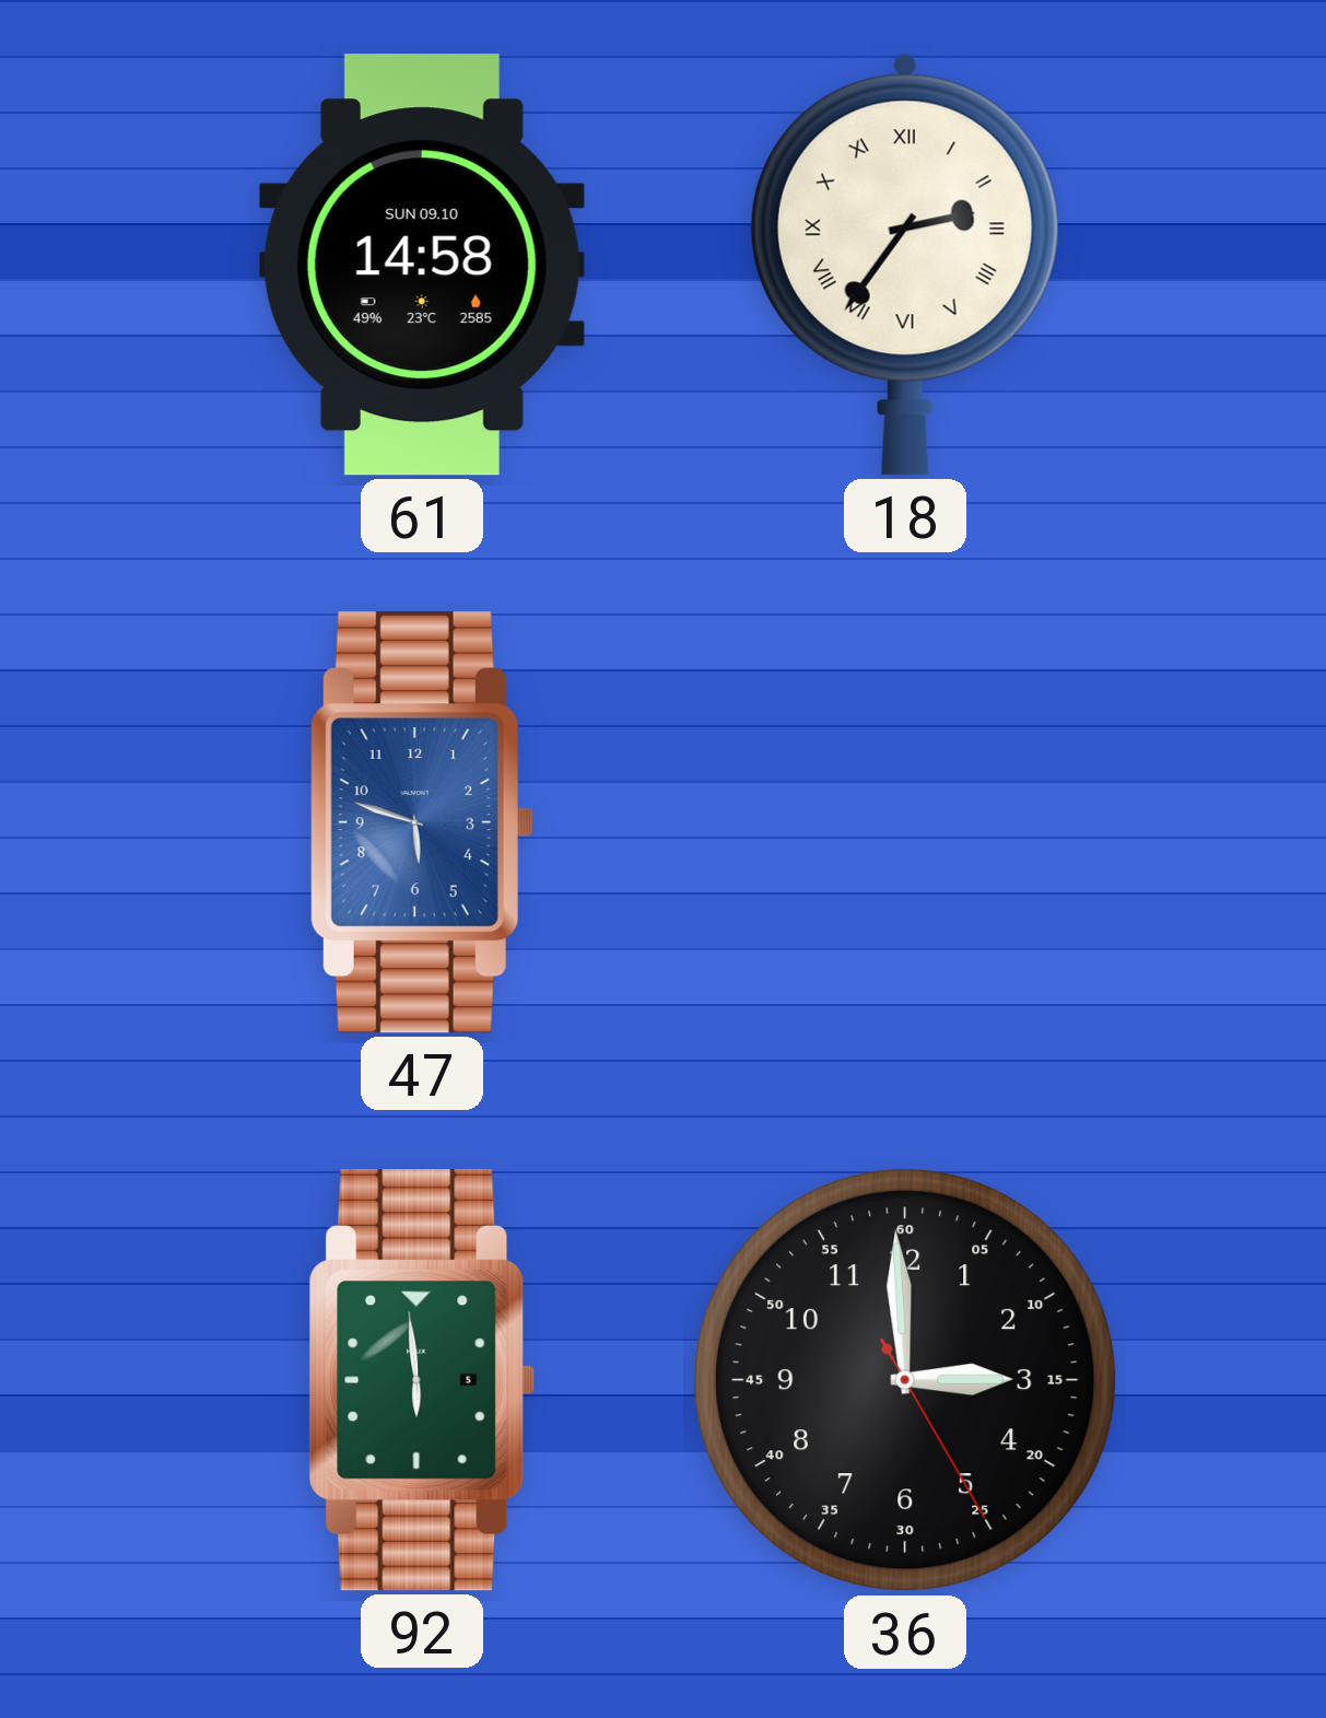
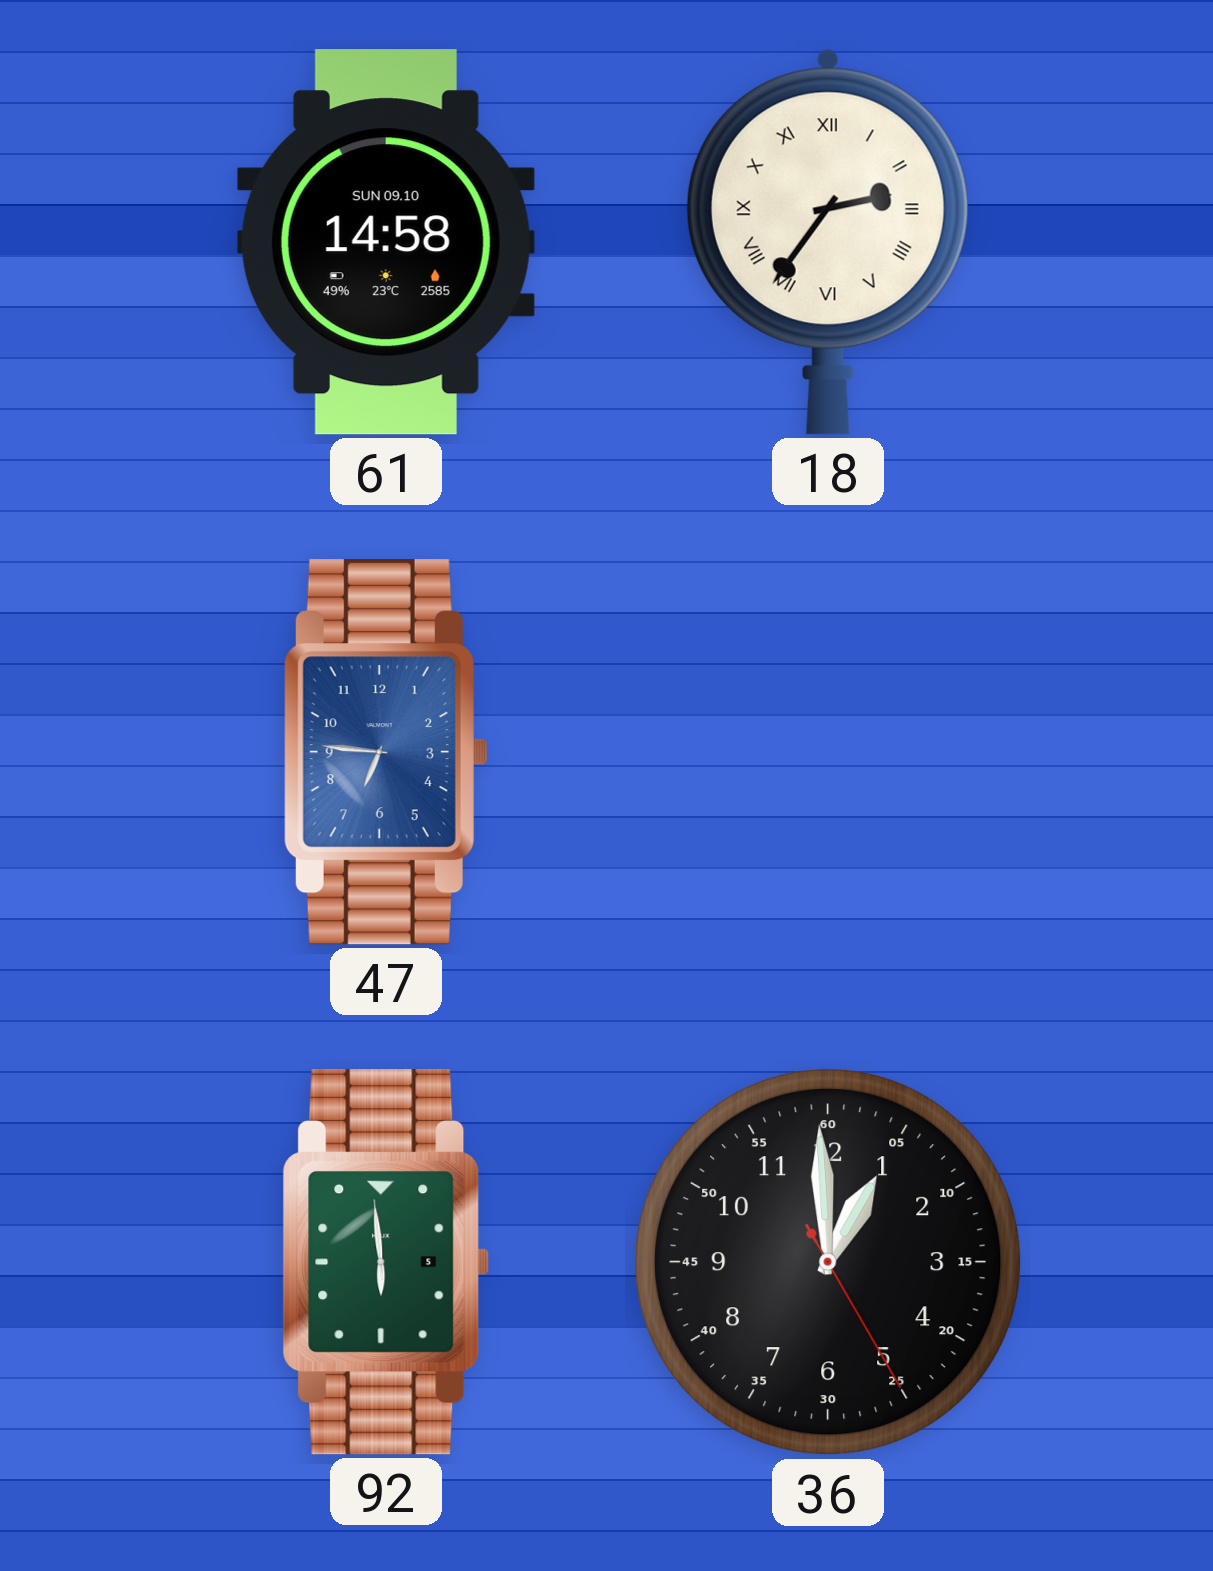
47: 5:48 -> 6:46 (386, 752)
36: 2:59 -> 12:59 (828, 1262)
